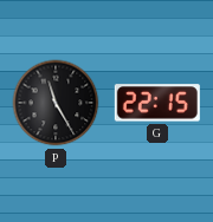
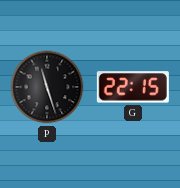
P: 11:25 -> 11:27 (47, 87)
